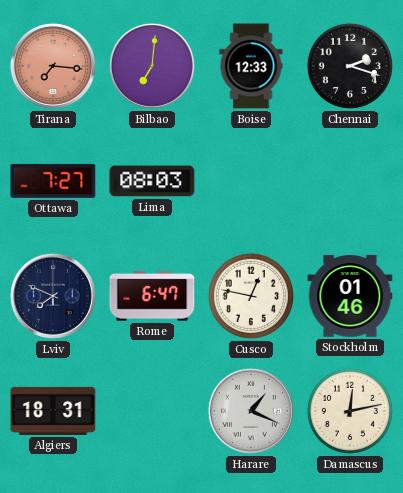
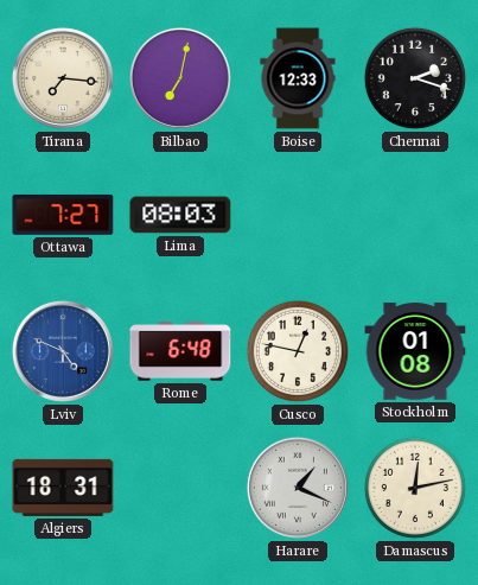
Tirana dial: salmon -> cream (63, 78)
Bilbao: 7:01 -> 7:02 (180, 78)
Lviv: 7:49 -> 4:49 (63, 351)
Lviv dial: navy -> blue (63, 351)
Rome: 6:47 -> 6:48 (180, 351)
Stockholm: 01:46 -> 01:08 (415, 351)
